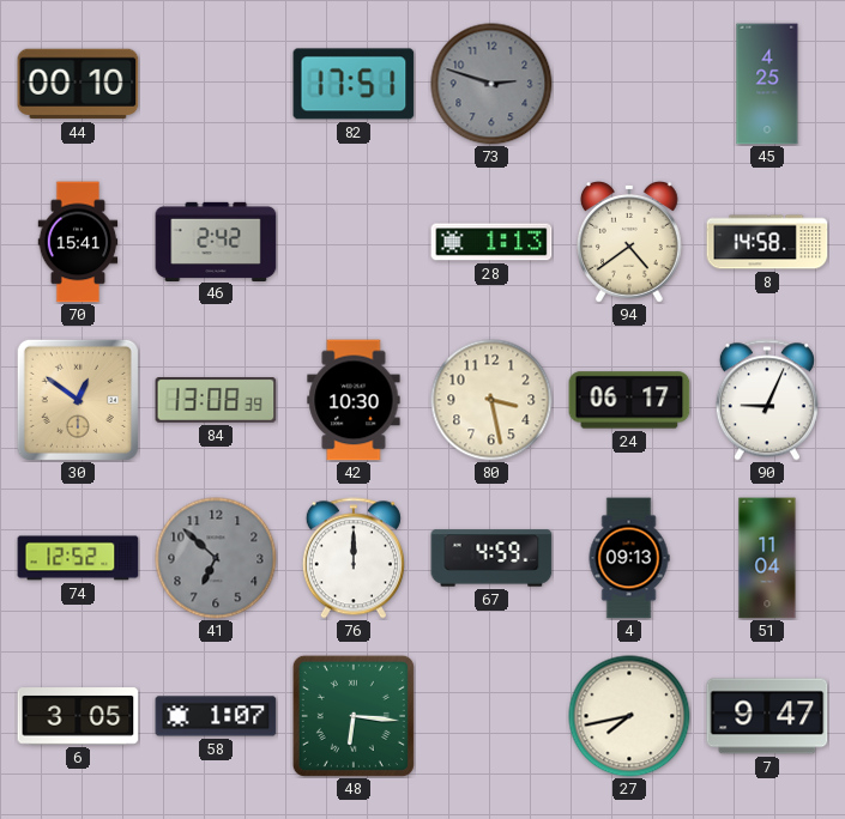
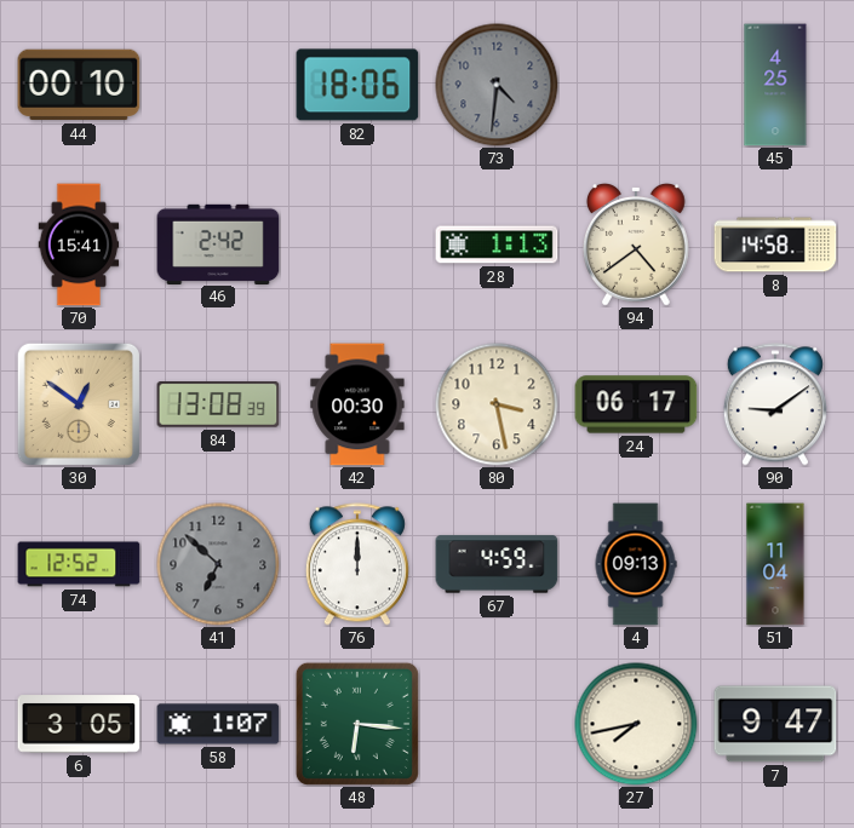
82: 17:51 -> 18:06 (357, 85)
73: 2:48 -> 4:31 (497, 85)
42: 10:30 -> 00:30 (357, 404)
90: 9:04 -> 9:09 (775, 404)
